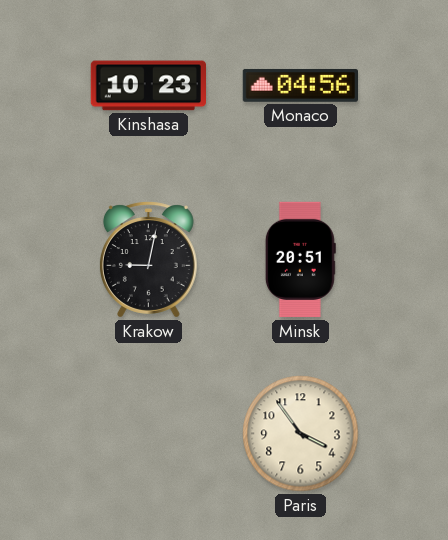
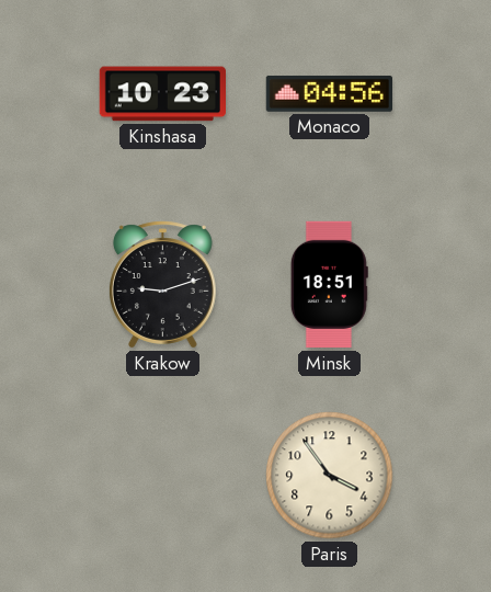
Krakow: 9:02 -> 9:12 (162, 285)
Minsk: 20:51 -> 18:51 (329, 285)
